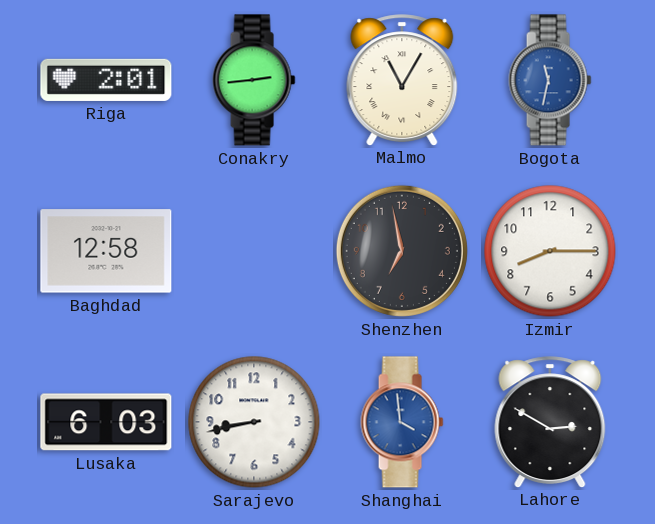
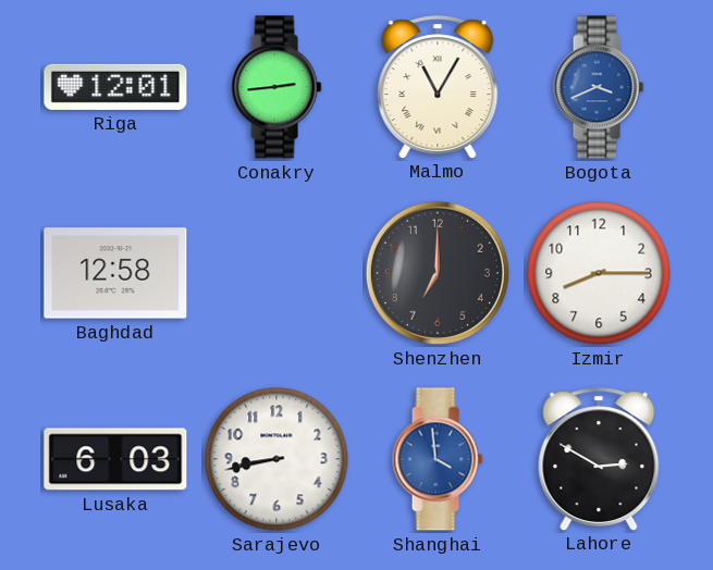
Riga: 2:01 -> 12:01 (115, 87)
Bogota: 11:32 -> 3:41 (599, 87)
Shenzhen: 6:58 -> 7:00 (438, 273)
